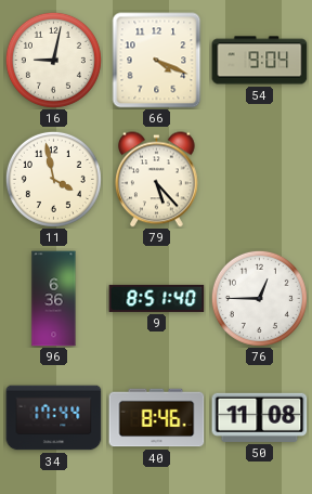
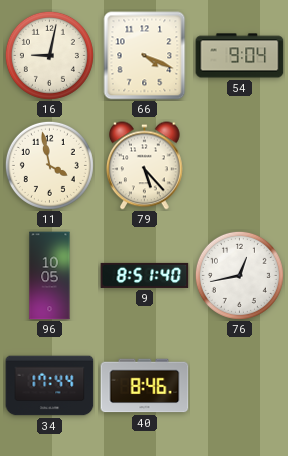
96: 6:36 -> 10:05 (50, 276)
76: 12:45 -> 12:43 (239, 275)
50: 11:08 -> none (260, 417)
